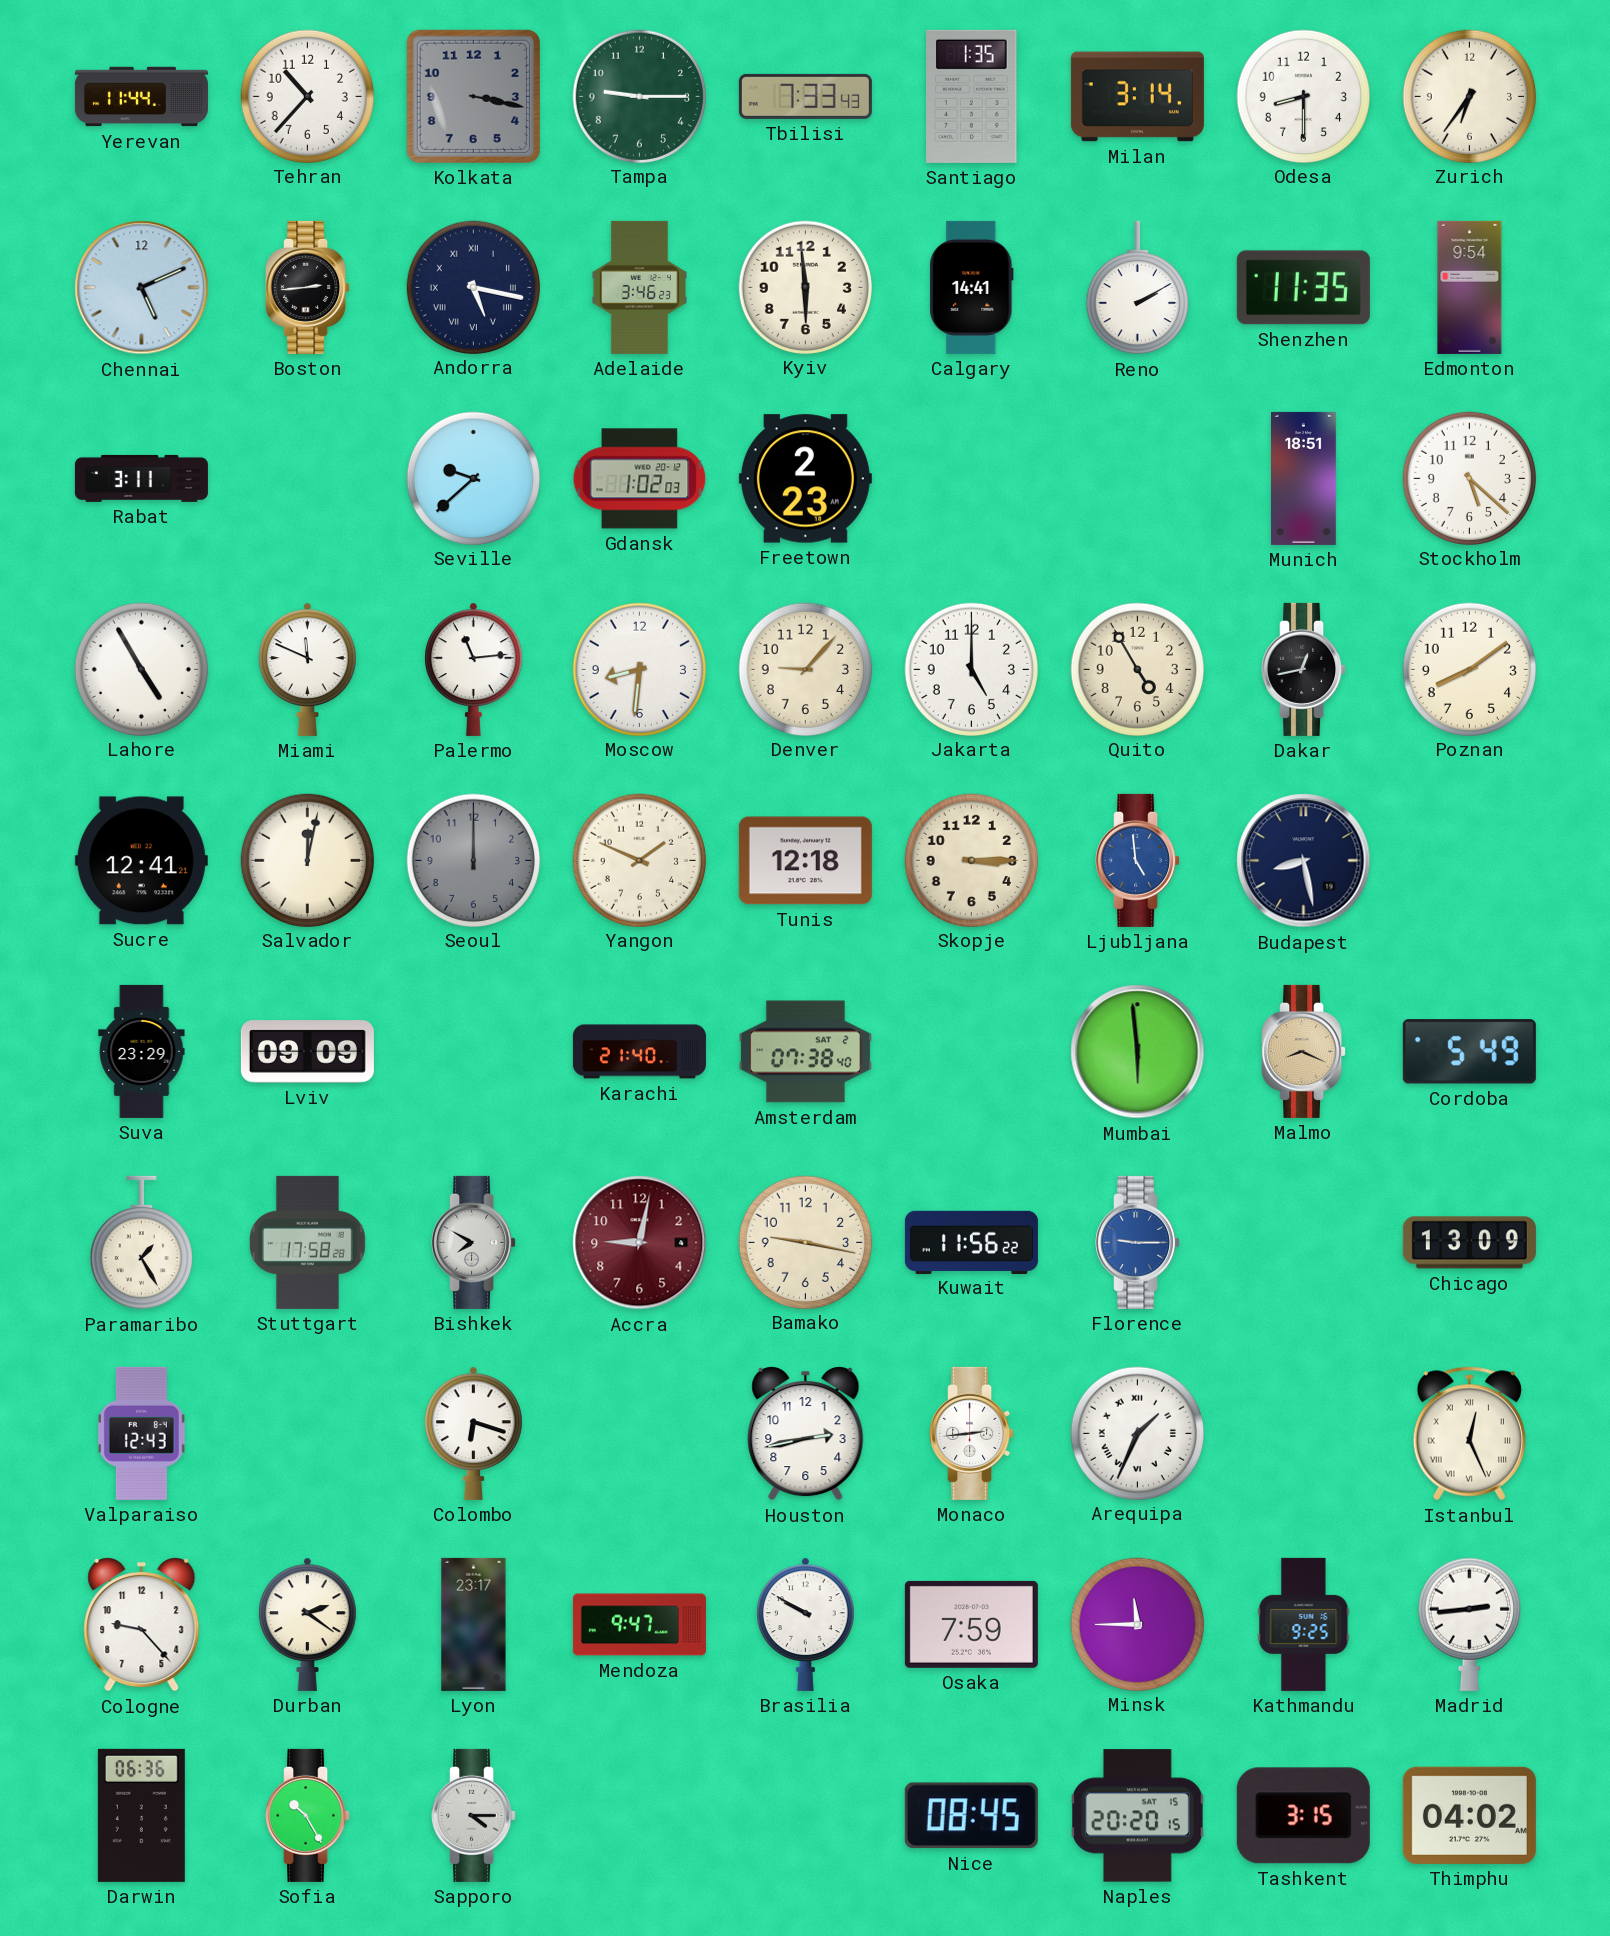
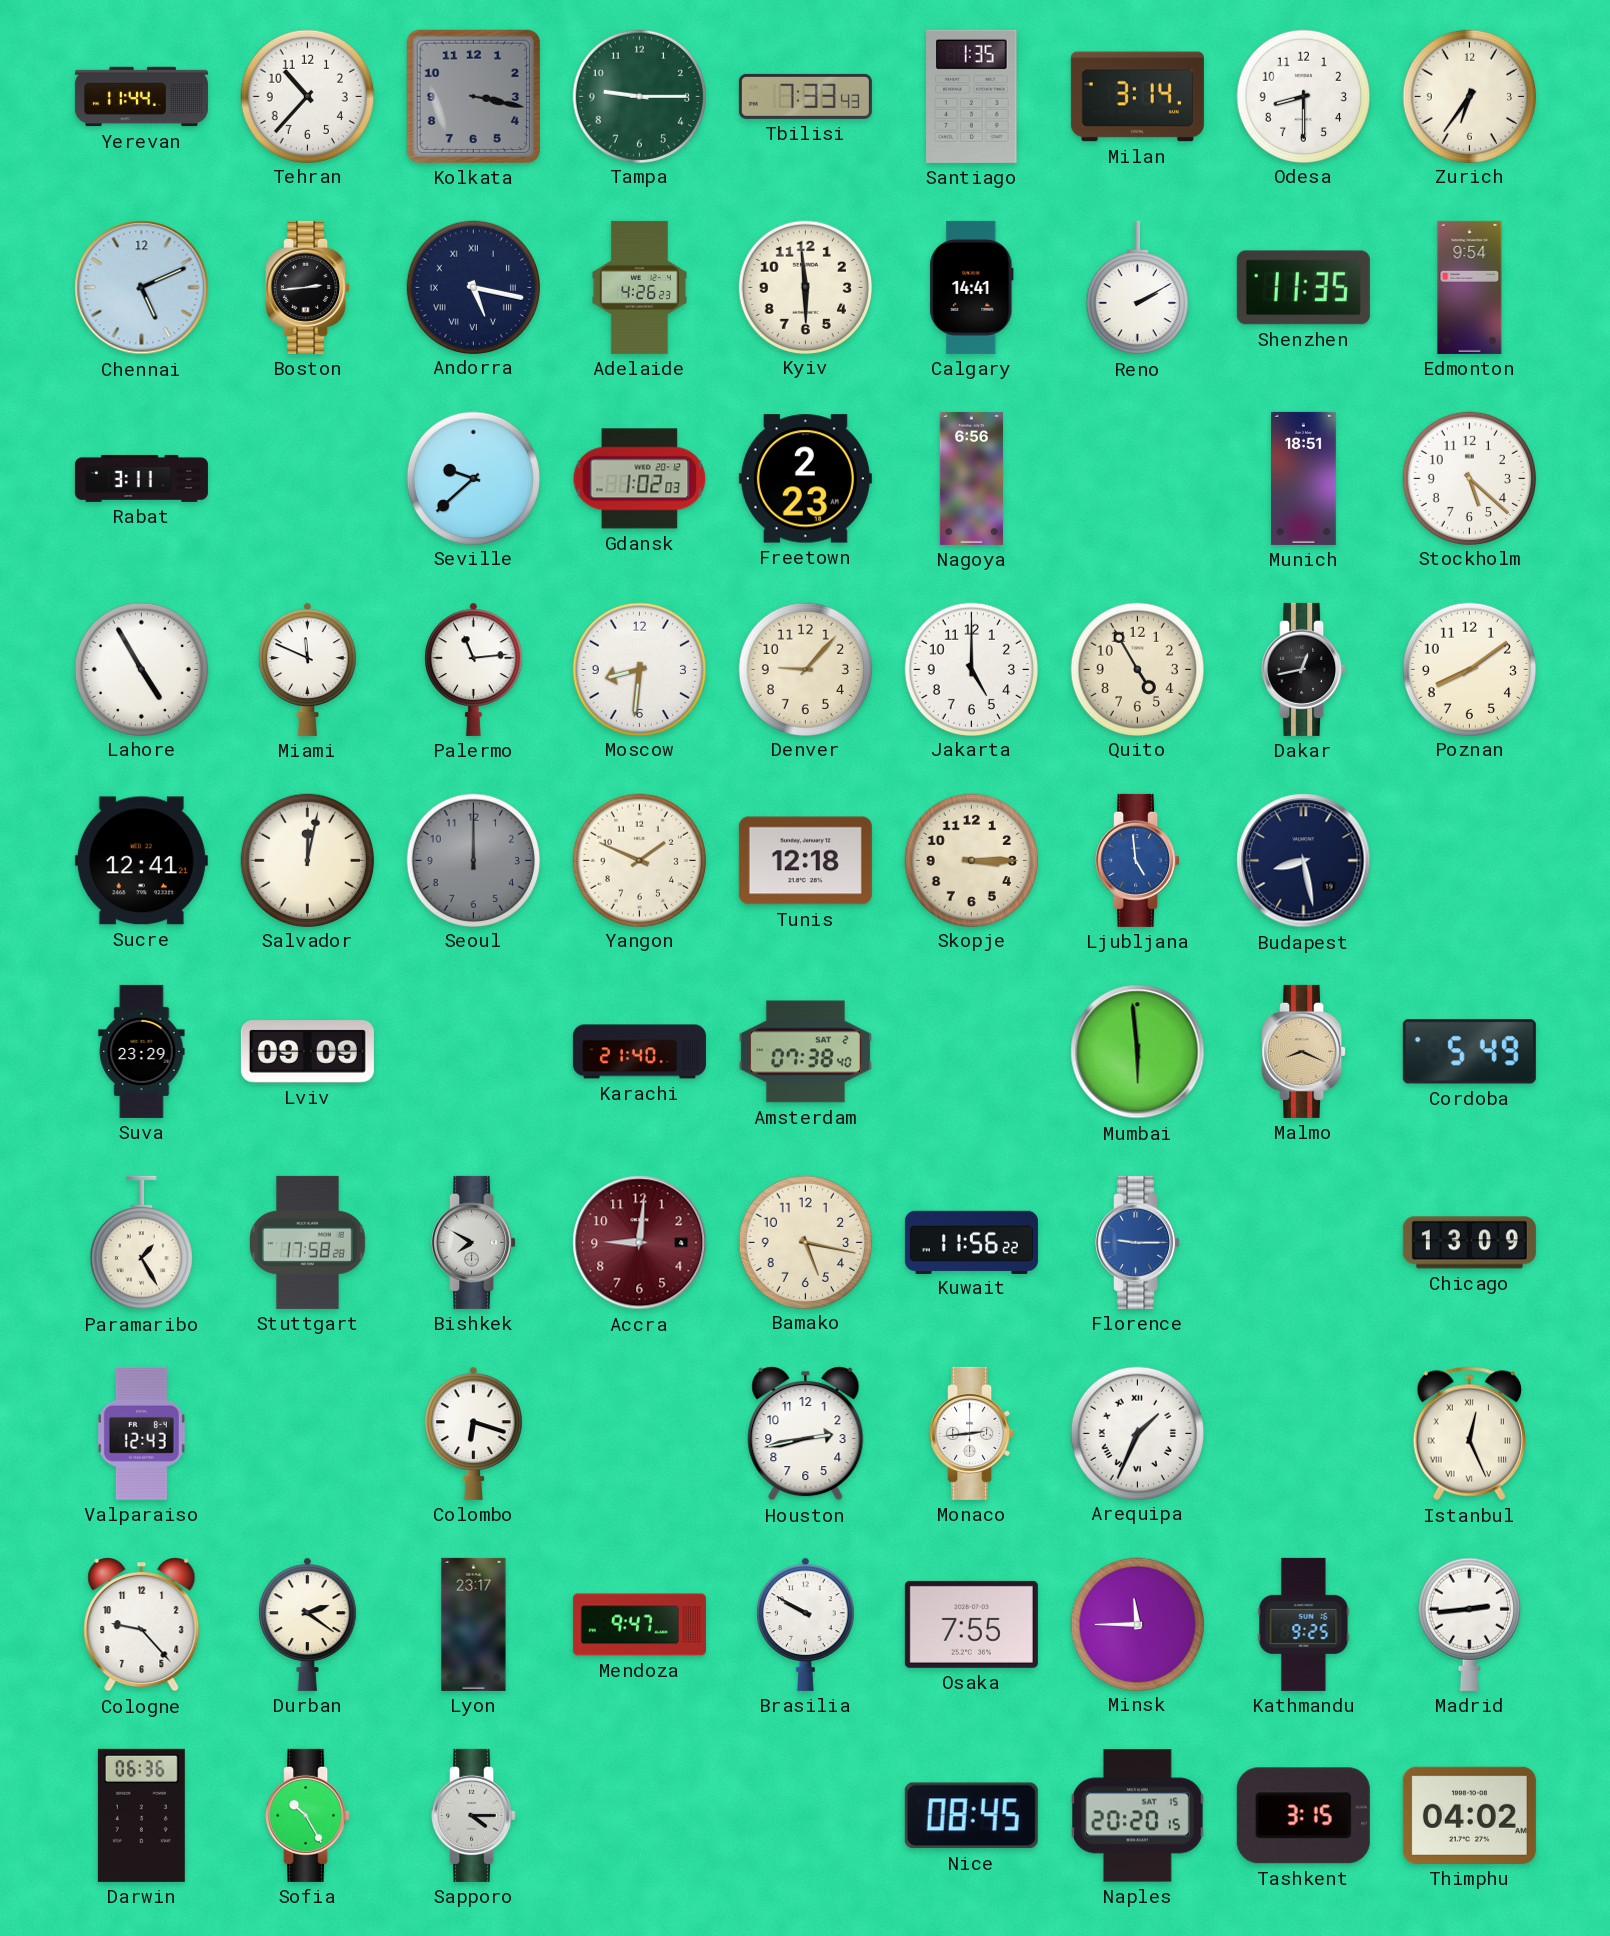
Adelaide: 3:46 -> 4:26 (639, 287)
Nagoya: none -> 6:56 (971, 478)
Accra: 9:02 -> 9:01 (640, 1243)
Bamako: 9:17 -> 5:17 (805, 1242)
Osaka: 7:59 -> 7:55 (971, 1624)
